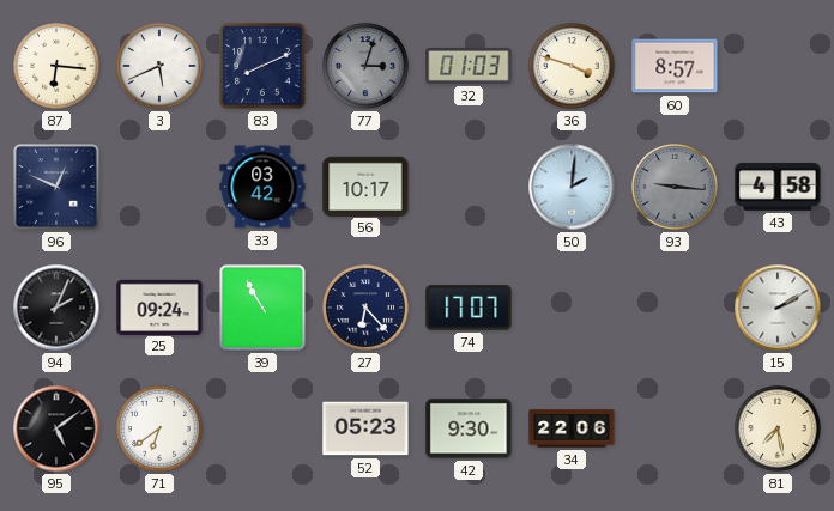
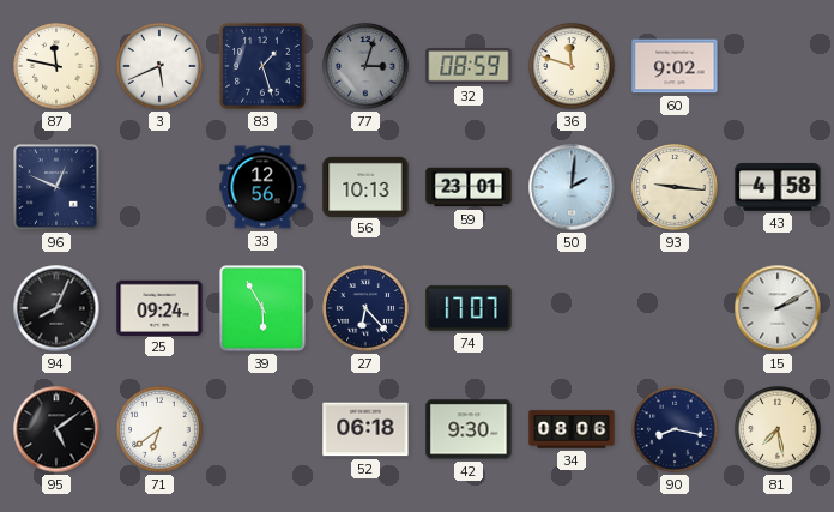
87: 6:16 -> 11:47 (56, 66)
83: 8:11 -> 1:27 (262, 66)
32: 01:03 -> 08:59 (469, 67)
36: 3:48 -> 11:48 (572, 66)
60: 8:57 -> 9:02 (675, 66)
33: 03:42 -> 12:56 (262, 187)
56: 10:17 -> 10:13 (365, 186)
59: none -> 23:01 (469, 187)
93 dial: grey -> cream (675, 187)
94: 2:04 -> 8:04 (56, 308)
39: 10:55 -> 5:55 (262, 308)
52: 05:23 -> 06:18 (365, 429)
34: 22:06 -> 08:06 (572, 429)
90: none -> 8:17 (675, 429)
